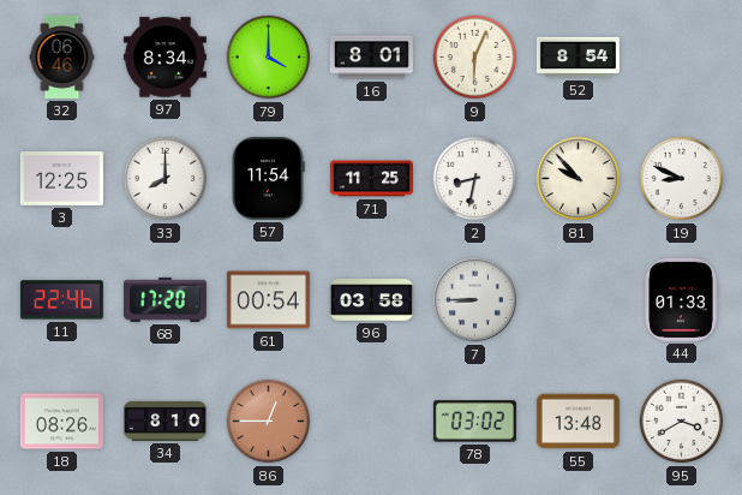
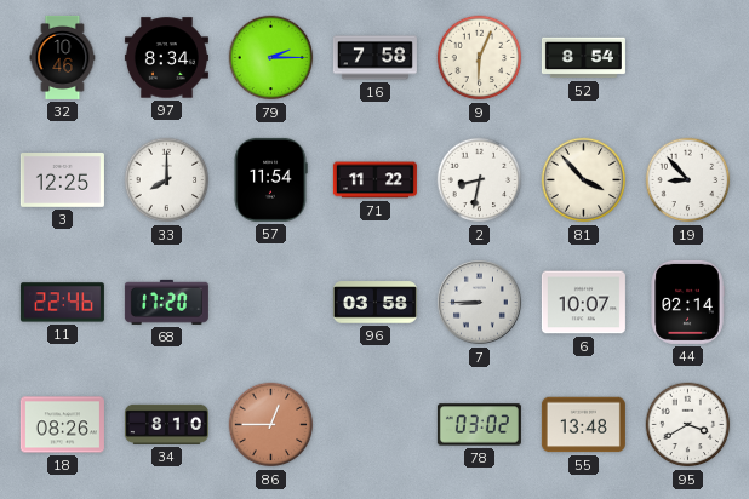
32: 06:46 -> 10:46 (63, 57)
79: 4:00 -> 2:15 (271, 58)
16: 8:01 -> 7:58 (374, 58)
71: 11:25 -> 11:22 (374, 180)
81: 9:53 -> 3:53 (584, 180)
19: 8:49 -> 8:53 (688, 180)
61: 00:54 -> none (268, 300)
6: none -> 10:07 (583, 303)
44: 01:33 -> 02:14 (687, 302)
